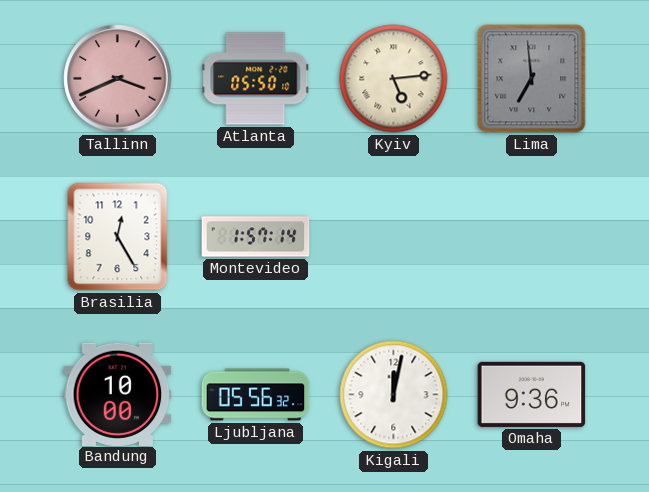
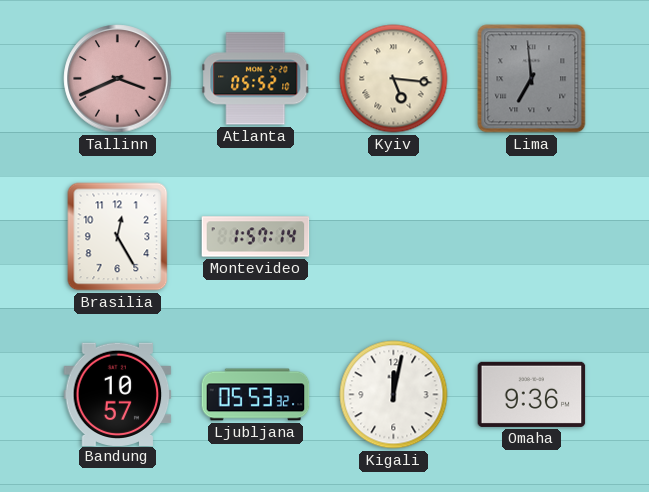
Atlanta: 05:50 -> 05:52 (256, 79)
Kyiv: 5:14 -> 5:16 (394, 79)
Bandung: 10:00 -> 10:57 (118, 394)
Ljubljana: 05:56 -> 05:53 (256, 395)
